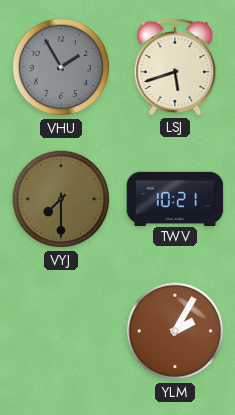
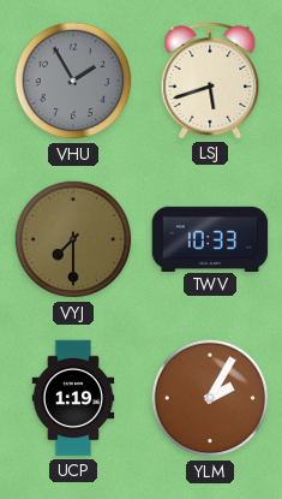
TWV: 10:21 -> 10:33 (210, 238)
UCP: none -> 1:19 (73, 398)
